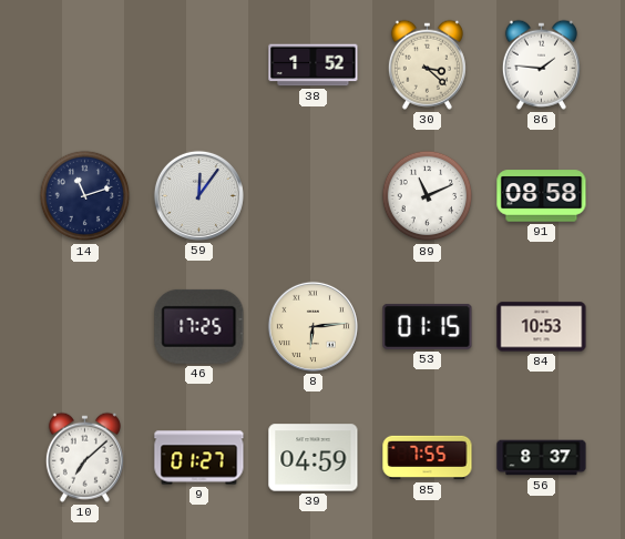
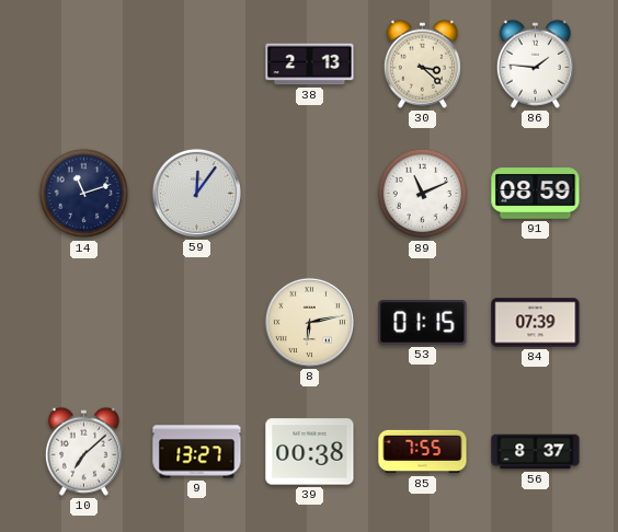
38: 1:52 -> 2:13 (310, 65)
91: 08:58 -> 08:59 (536, 194)
46: 17:25 -> none (199, 326)
8: 6:14 -> 6:13 (309, 322)
84: 10:53 -> 07:39 (536, 323)
9: 01:27 -> 13:27 (197, 452)
39: 04:59 -> 00:38 (310, 452)
